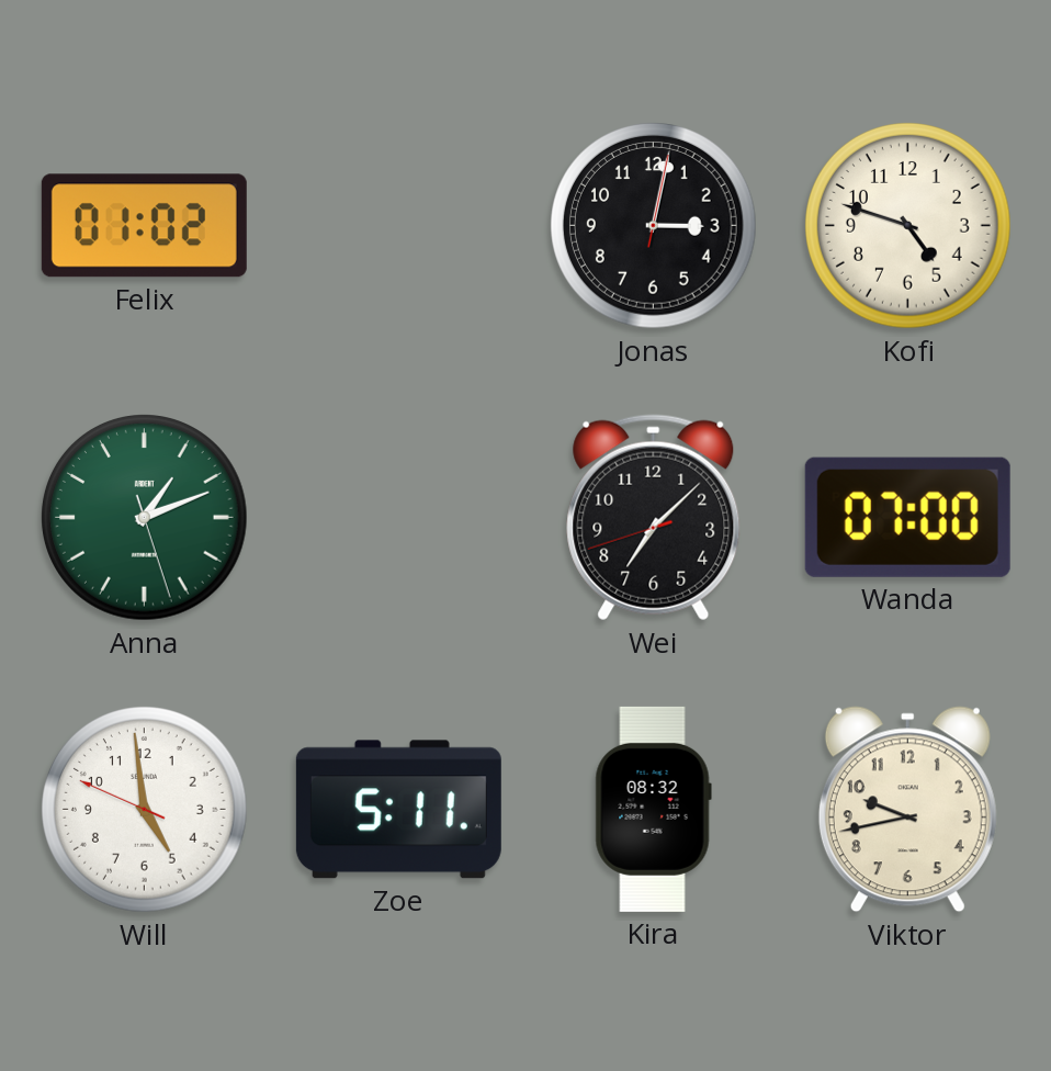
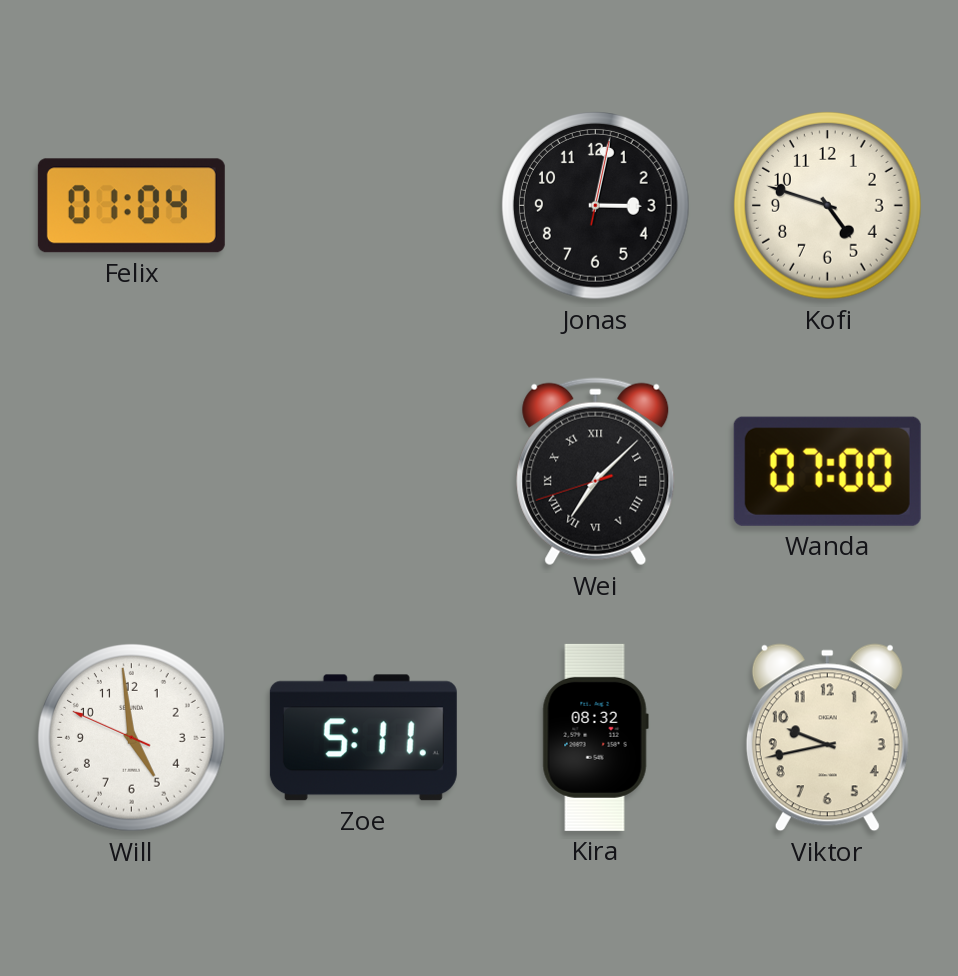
Felix: 01:02 -> 01:04 (131, 206)
Anna: 1:11 -> none (145, 518)
Wei numerals: Arabic -> Roman (596, 472)
